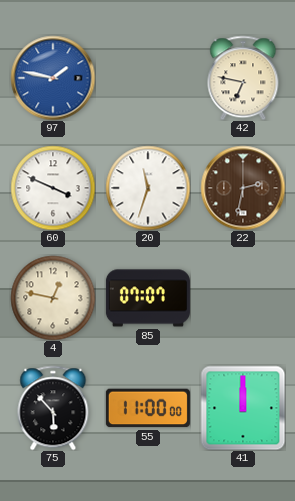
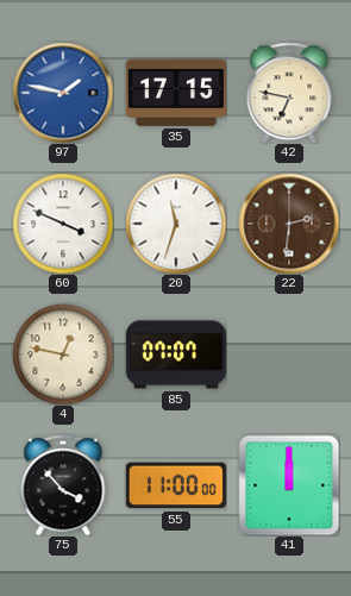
35: none -> 17:15 (176, 93)
22: 2:32 -> 2:31 (289, 224)
75: 5:53 -> 3:53 (63, 485)
